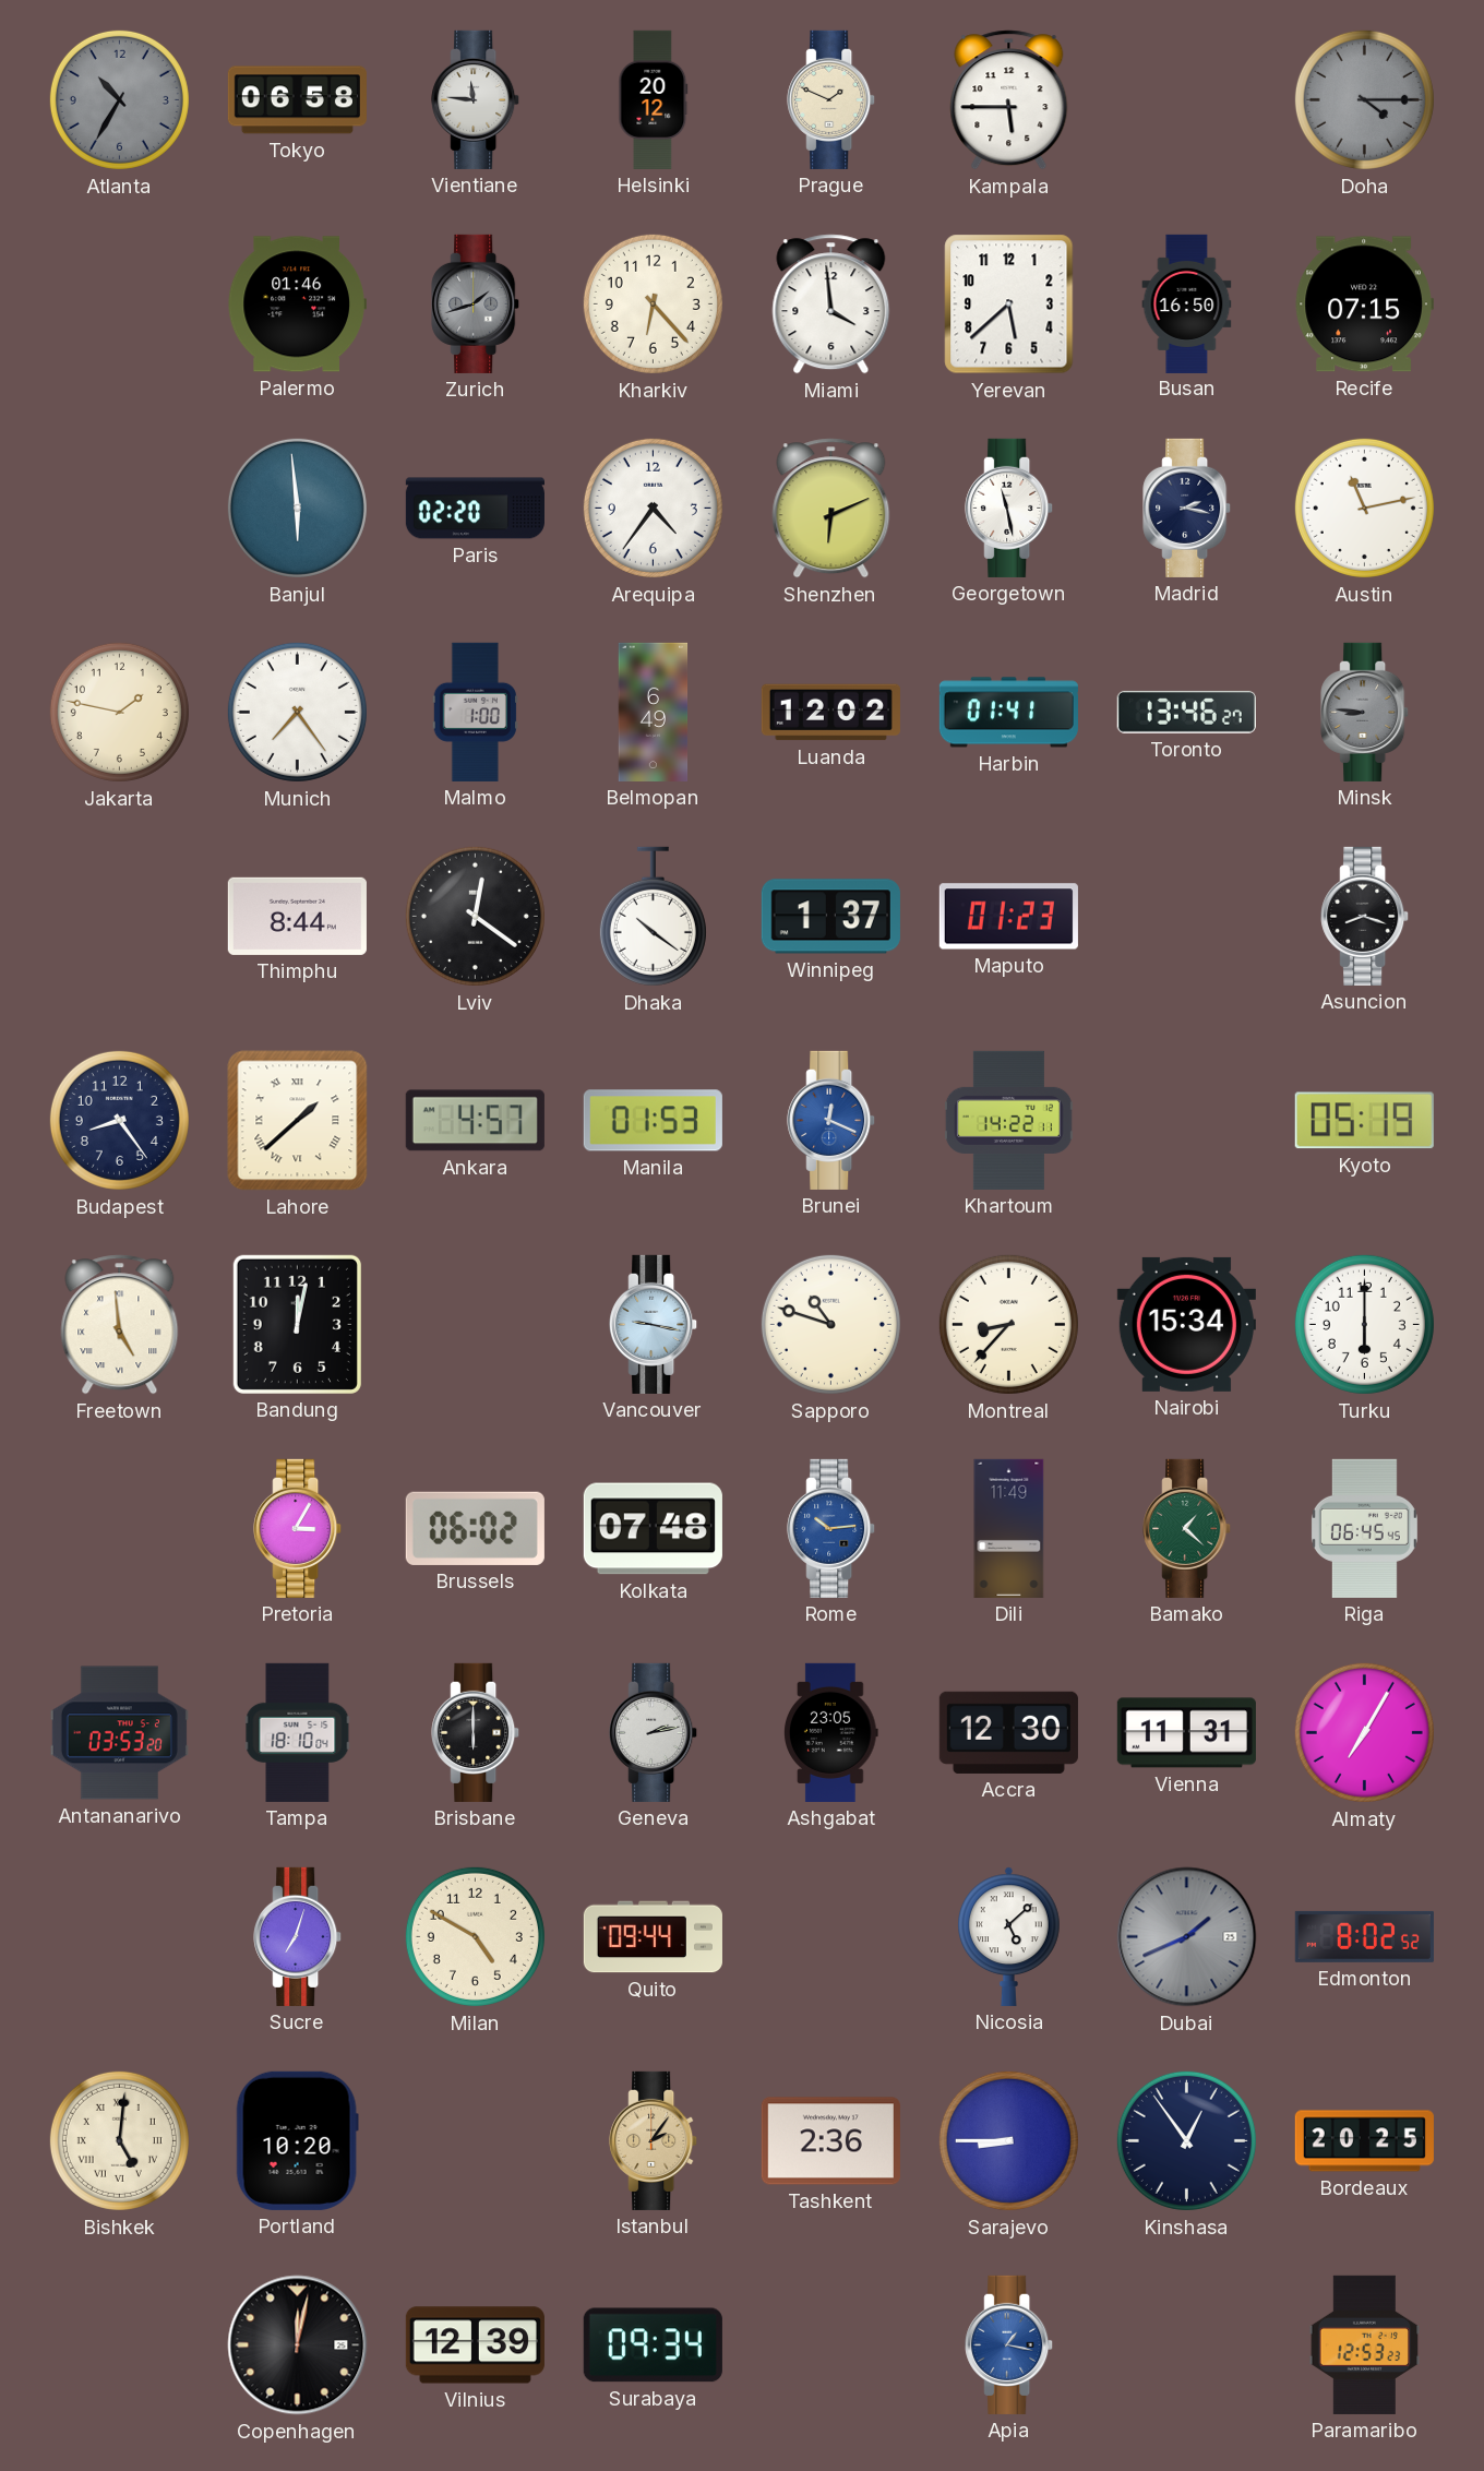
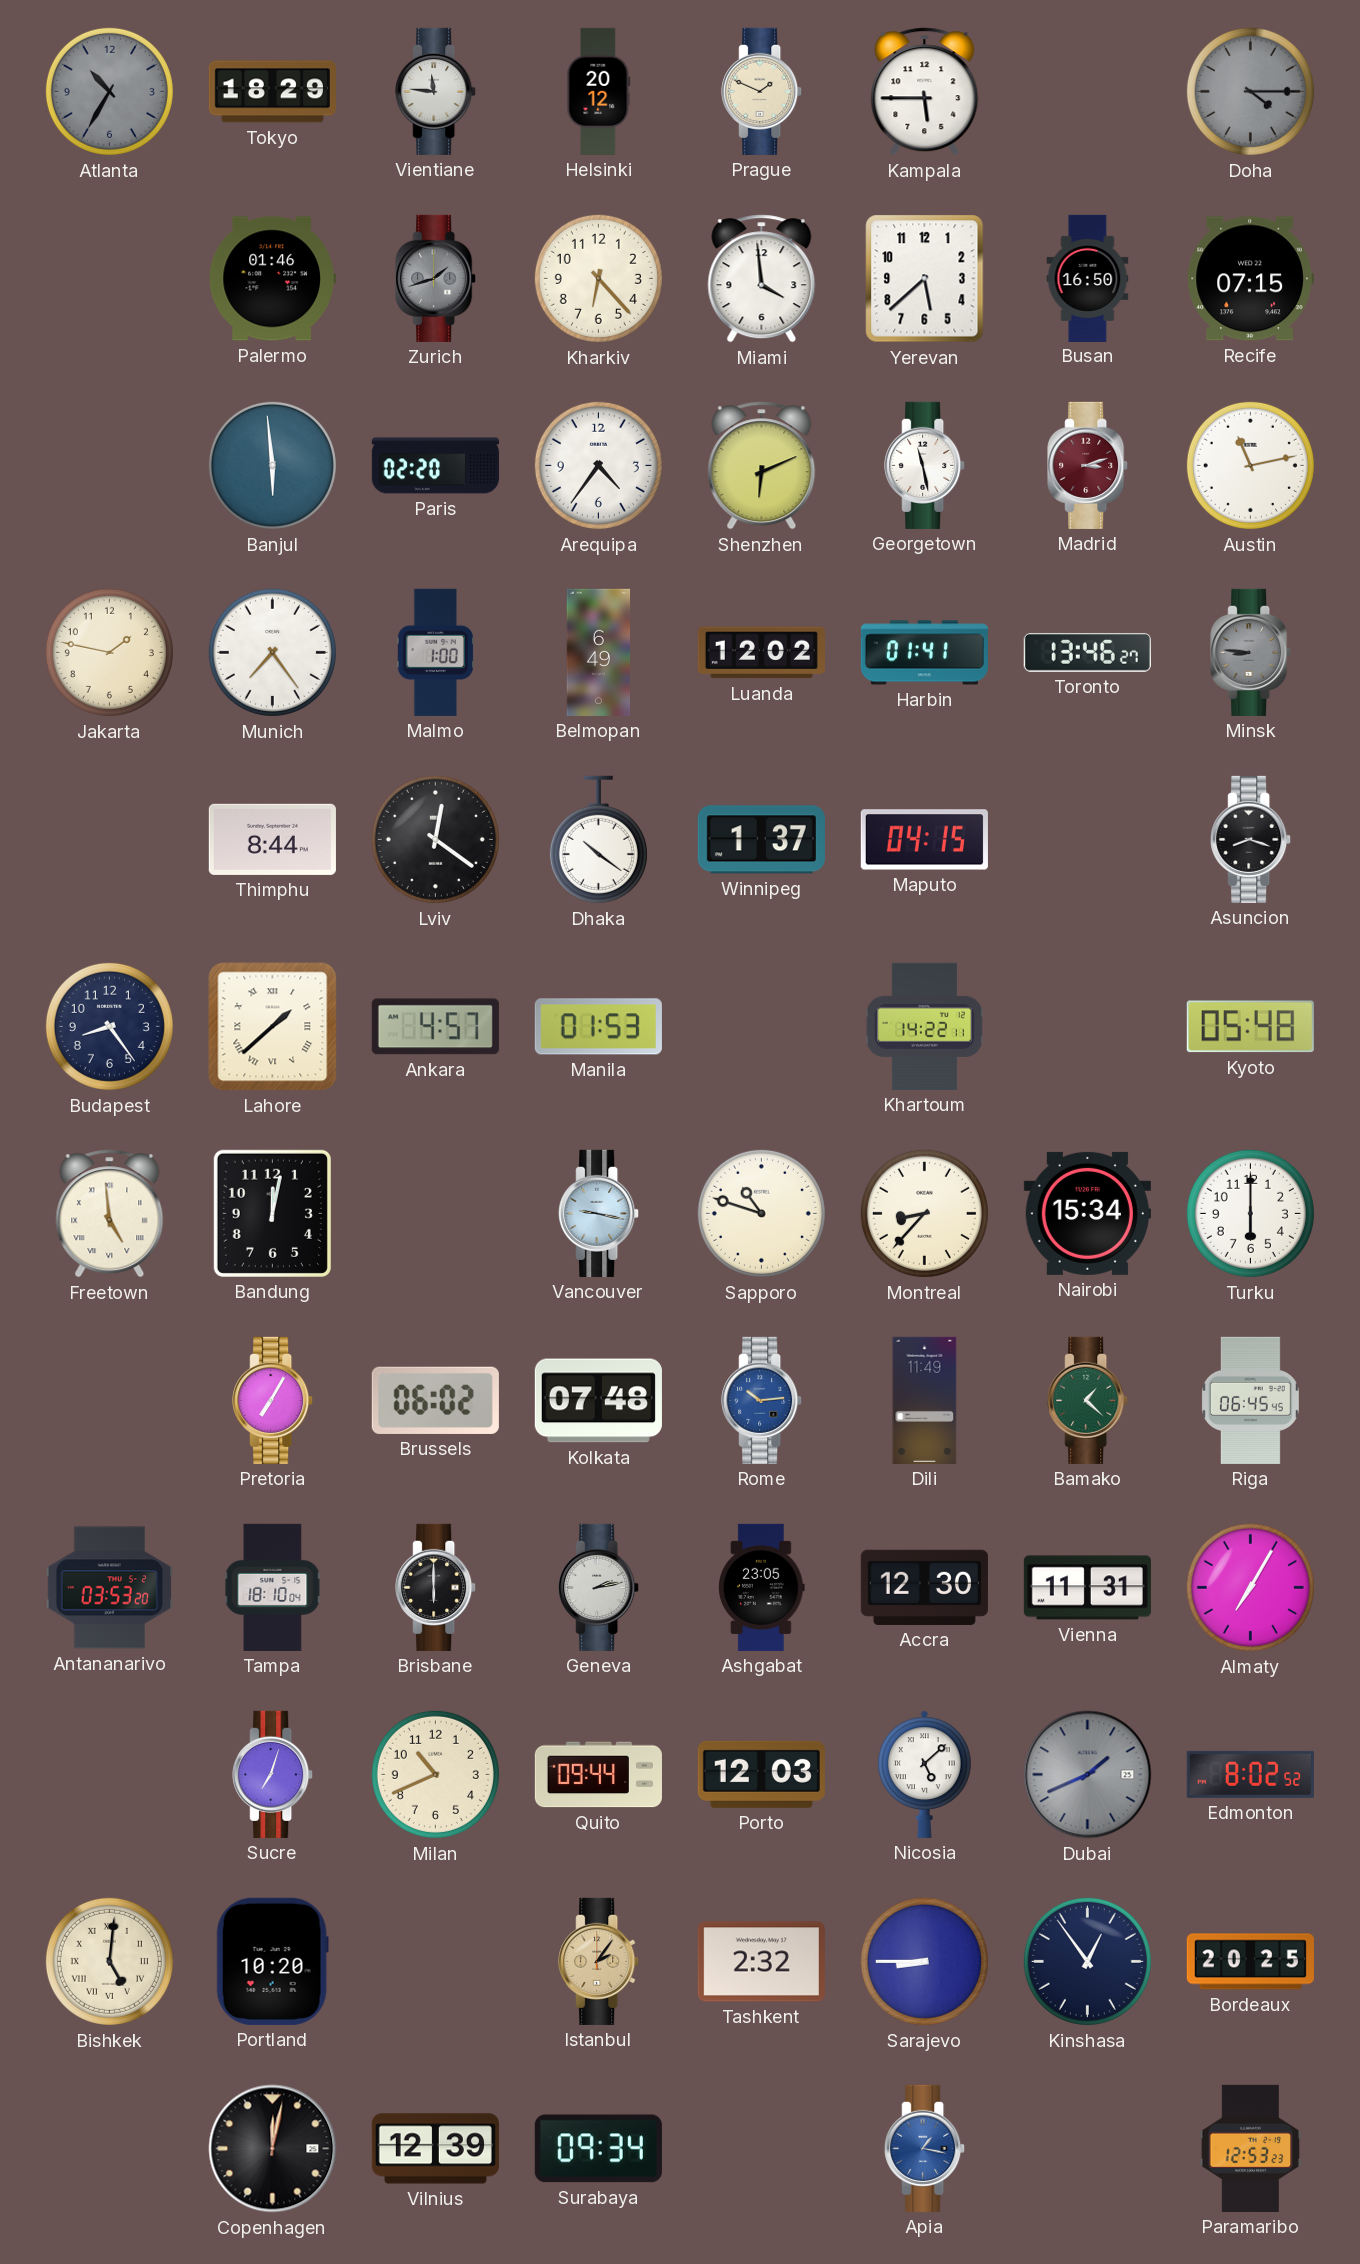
Tokyo: 06:58 -> 18:29 (272, 92)
Madrid: 2:17 -> 3:12 (1088, 465)
Madrid dial: navy -> burgundy (1088, 465)
Maputo: 01:23 -> 04:15 (924, 840)
Brunei: 12:19 -> none (831, 1120)
Kyoto: 05:19 -> 05:48 (1250, 1027)
Pretoria: 3:05 -> 7:05 (273, 1400)
Milan: 4:50 -> 10:41 (435, 1774)
Porto: none -> 12:03 (761, 1774)
Tashkent: 2:36 -> 2:32 (761, 1962)
